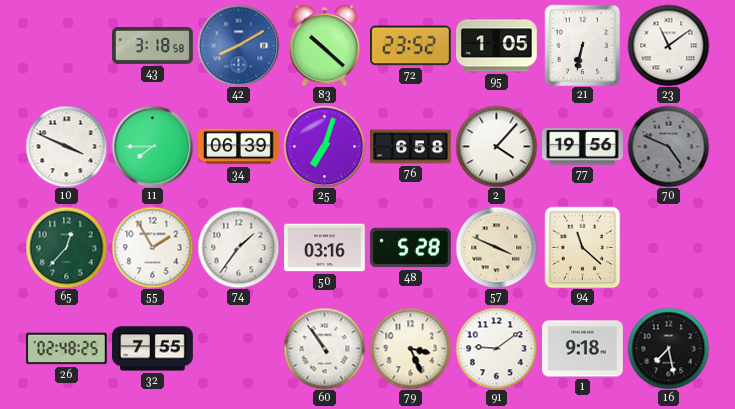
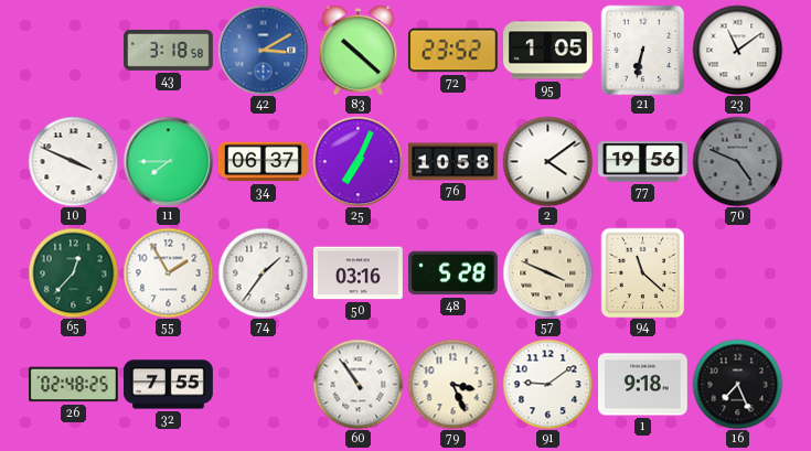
42: 8:10 -> 3:10 (263, 50)
34: 06:39 -> 06:37 (264, 162)
25: 7:03 -> 7:04 (358, 161)
76: 6:58 -> 10:58 (453, 162)
2: 4:07 -> 4:09 (547, 161)
16: 7:28 -> 7:26 (737, 384)
